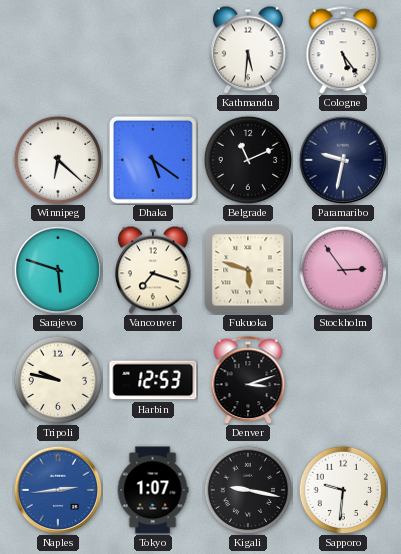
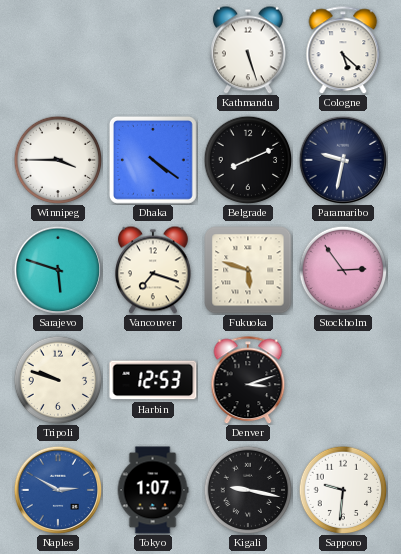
Kathmandu: 5:31 -> 5:27 (248, 50)
Cologne: 5:24 -> 5:22 (343, 50)
Winnipeg: 6:22 -> 3:45 (58, 160)
Dhaka: 5:21 -> 4:21 (153, 160)
Belgrade: 11:11 -> 8:11 (248, 160)
Tripoli: 9:47 -> 9:48 (58, 380)
Naples: 2:44 -> 2:50 (57, 489)
